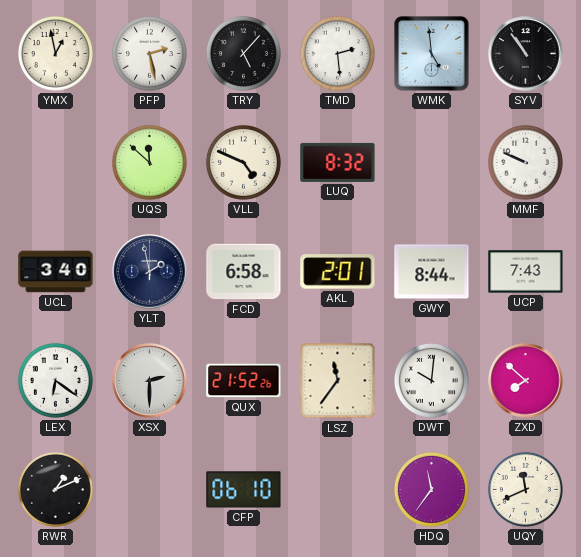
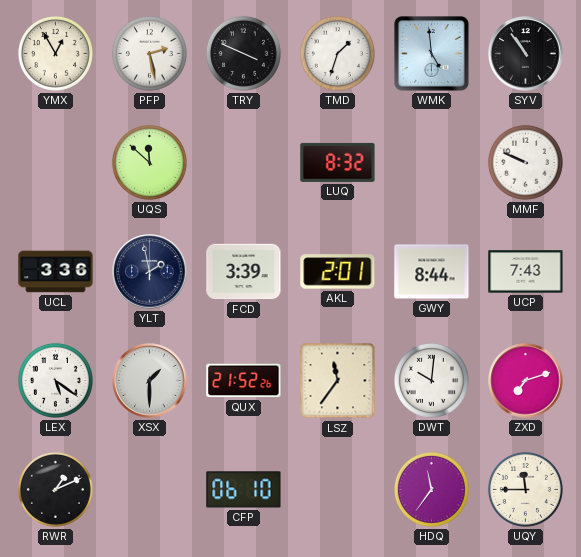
YMX: 12:58 -> 12:55 (55, 53)
TRY: 5:07 -> 3:49 (243, 53)
TMD: 2:29 -> 1:33 (337, 53)
VLL: 4:49 -> none (243, 162)
UCL: 3:40 -> 3:36 (56, 272)
FCD: 6:58 -> 3:39 (244, 272)
LEX: 6:21 -> 5:21 (55, 380)
XSX: 2:30 -> 1:30 (150, 381)
ZXD: 7:52 -> 7:12 (526, 381)
UQY: 11:41 -> 11:45 (525, 489)
